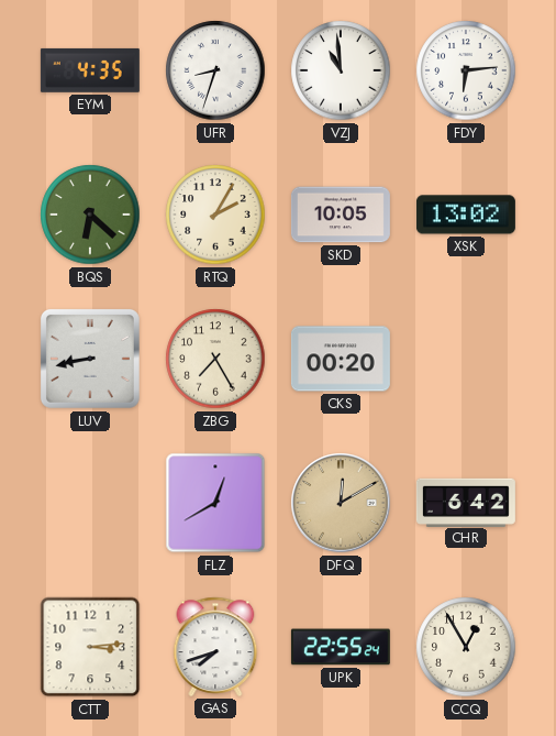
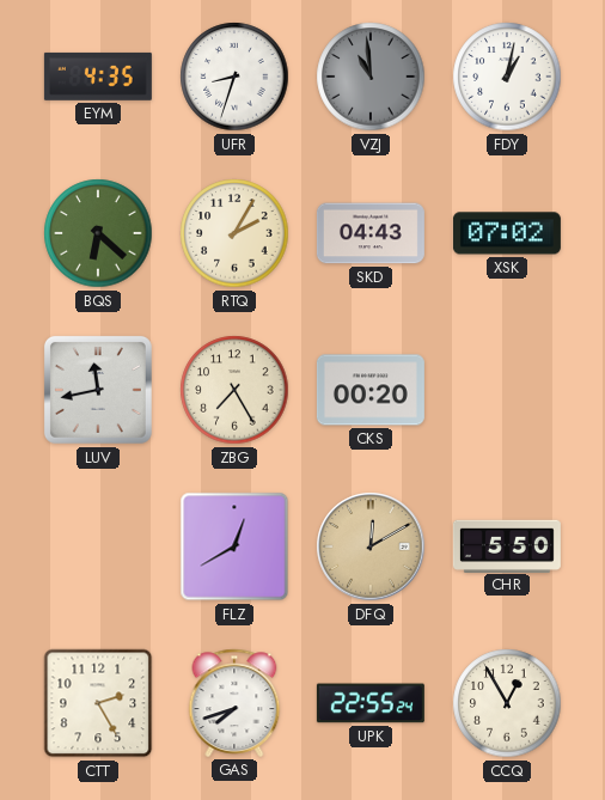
VZJ dial: white -> grey (371, 77)
FDY: 6:14 -> 1:02 (507, 77)
SKD: 10:05 -> 04:43 (371, 233)
XSK: 13:02 -> 07:02 (507, 233)
LUV: 8:43 -> 11:43 (98, 390)
CHR: 6:42 -> 5:50 (507, 545)
CTT: 3:14 -> 2:25 (98, 703)
